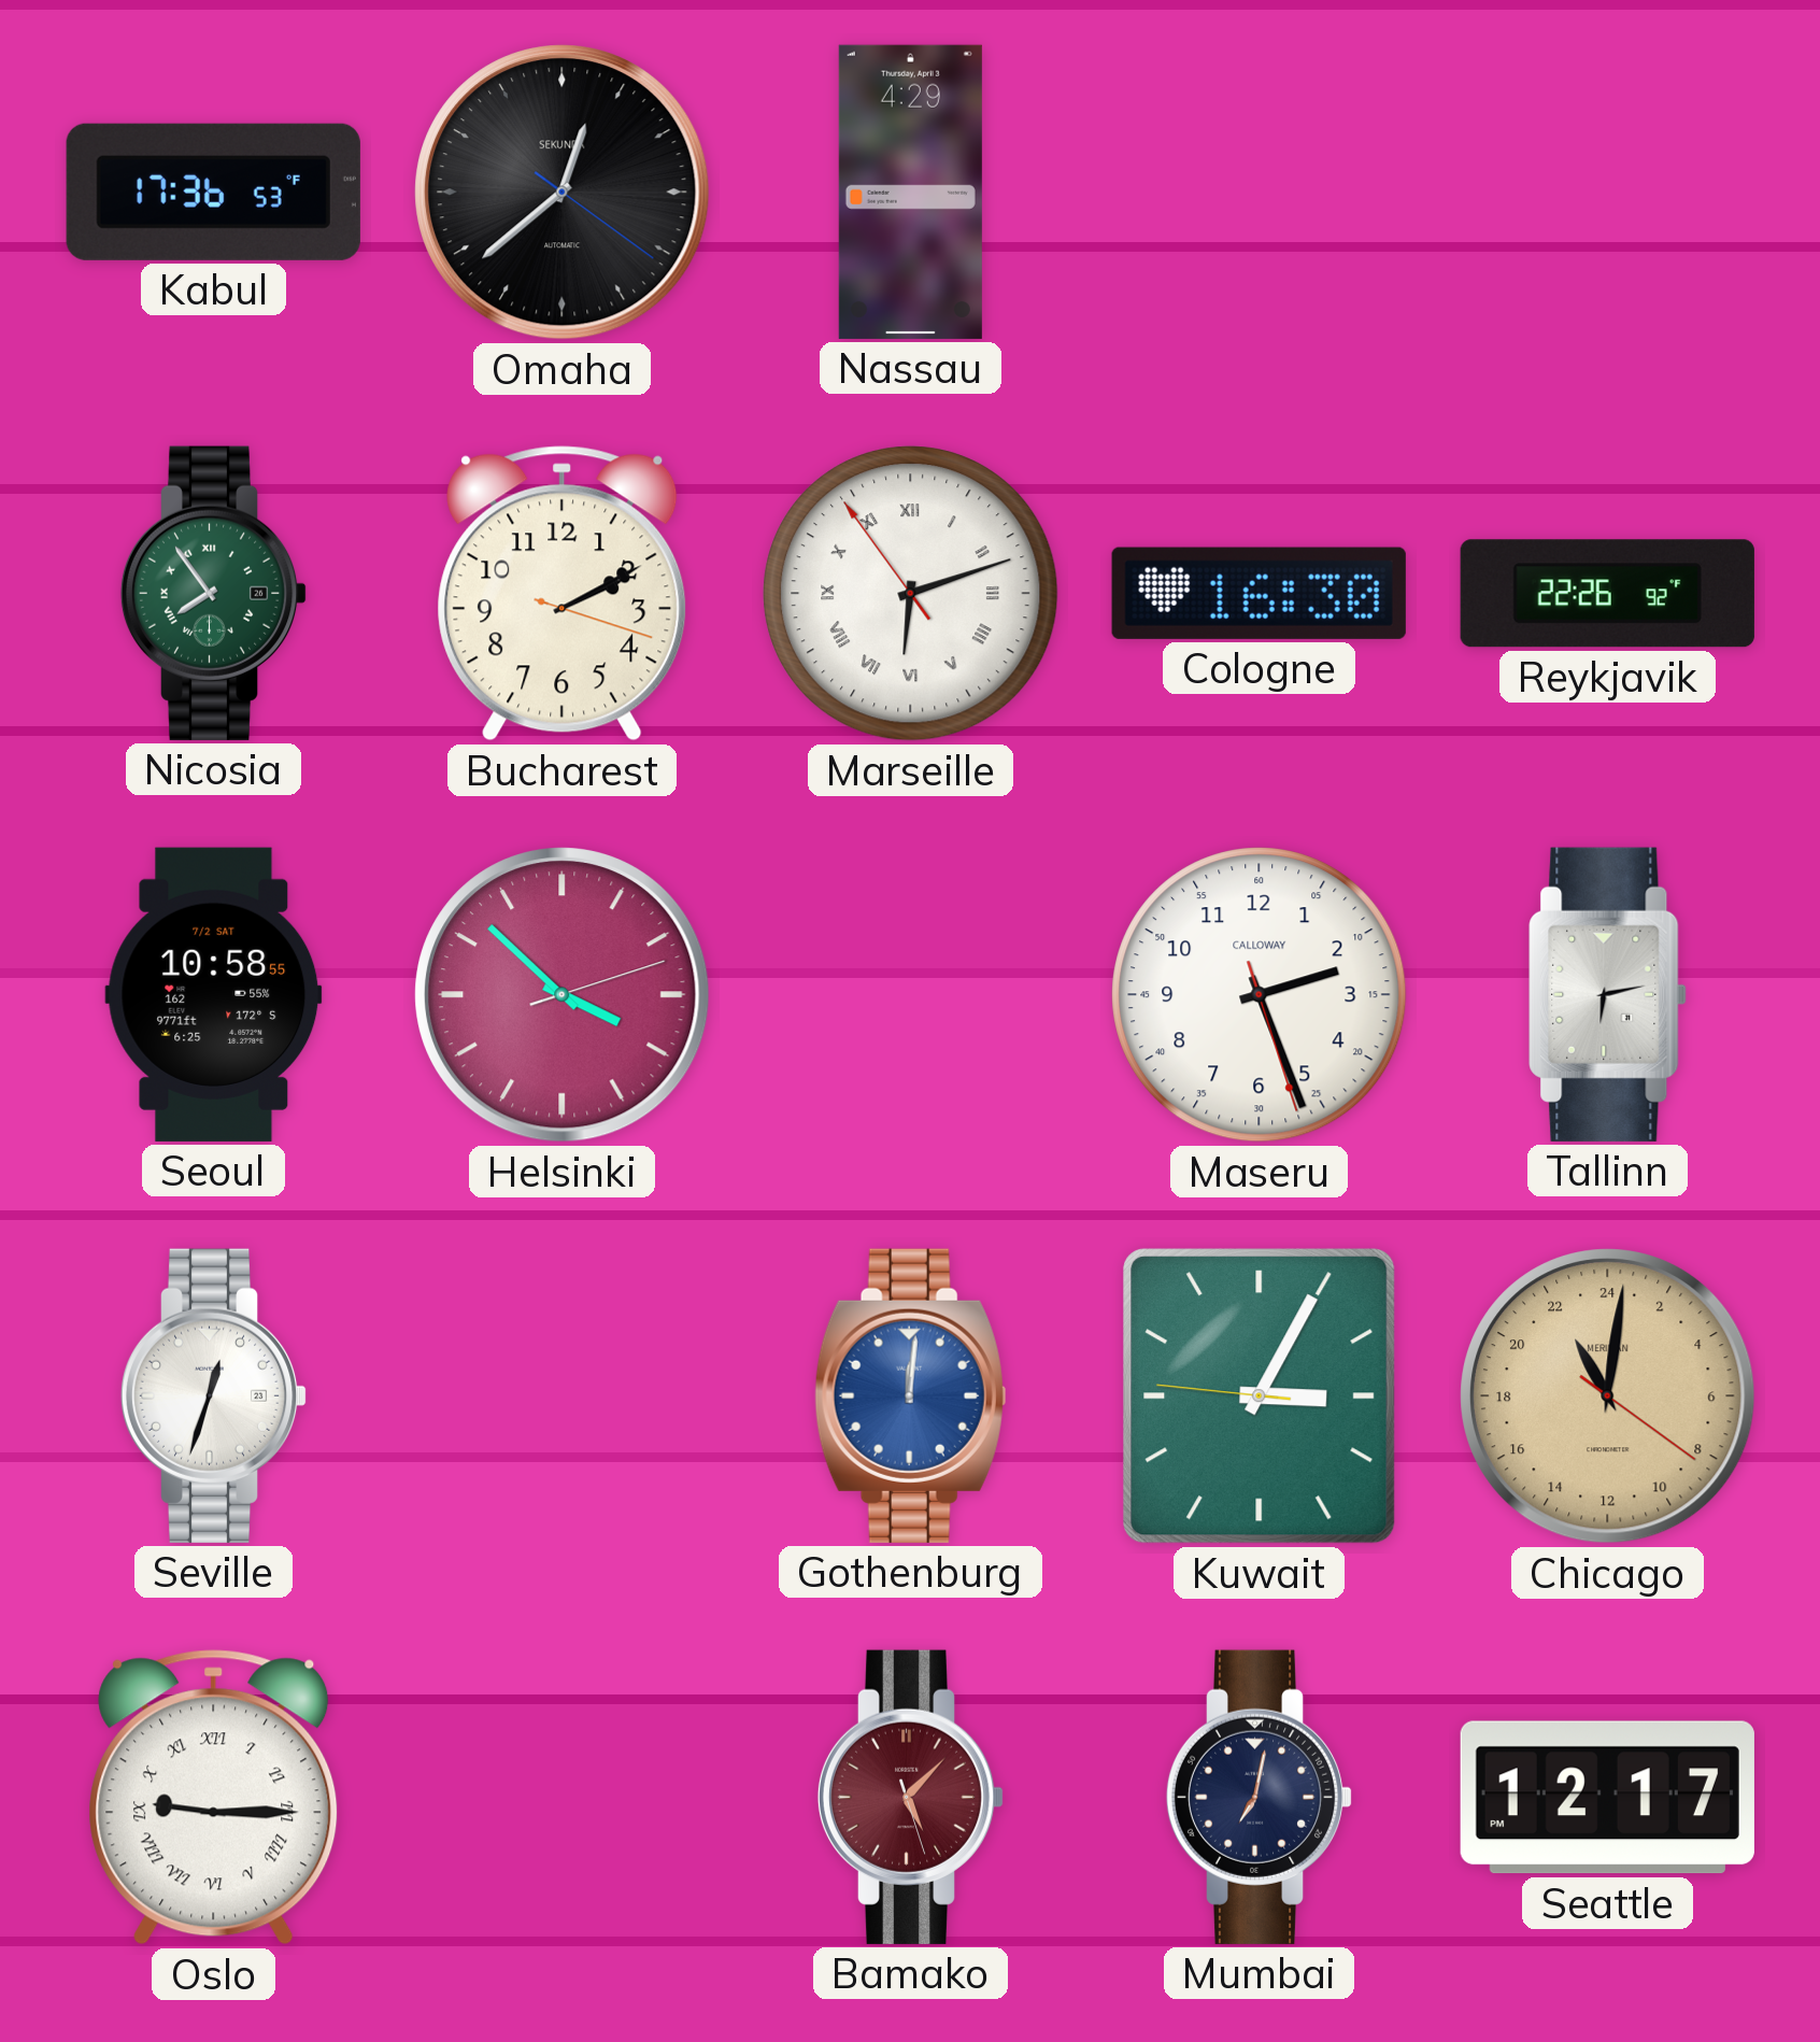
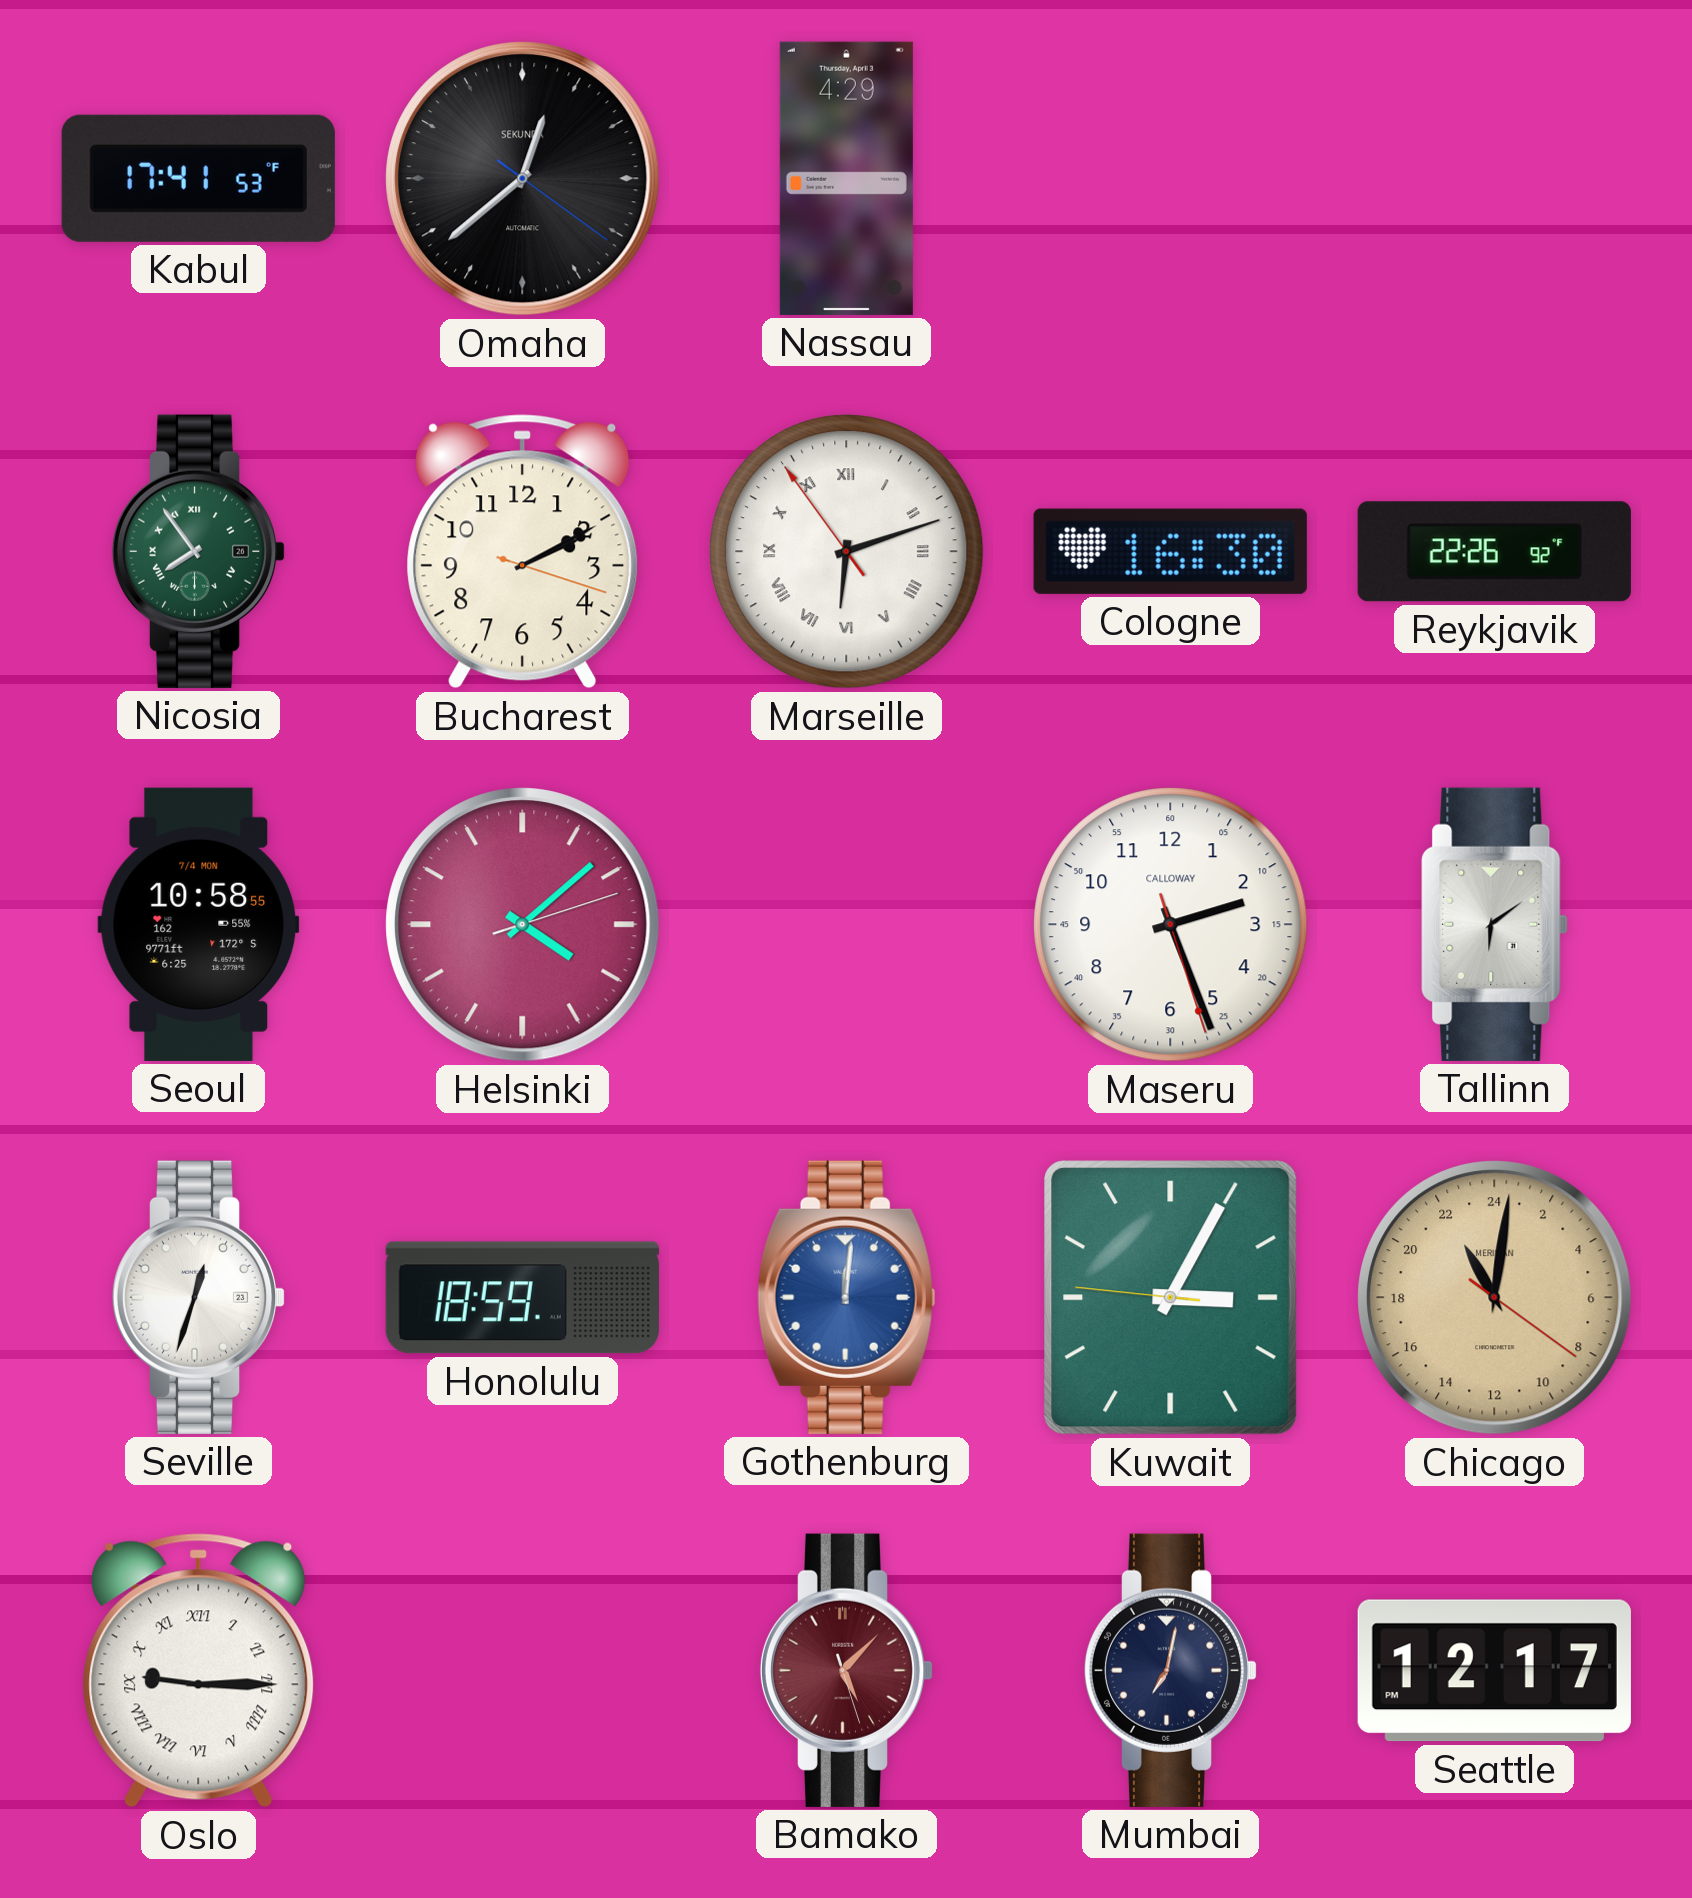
Kabul: 17:36 -> 17:41 (198, 178)
Seoul date: 7/2 SAT -> 7/4 MON (199, 924)
Helsinki: 3:52 -> 4:08 (523, 925)
Tallinn: 6:13 -> 6:09 (1495, 924)
Honolulu: none -> 18:59 (522, 1298)
